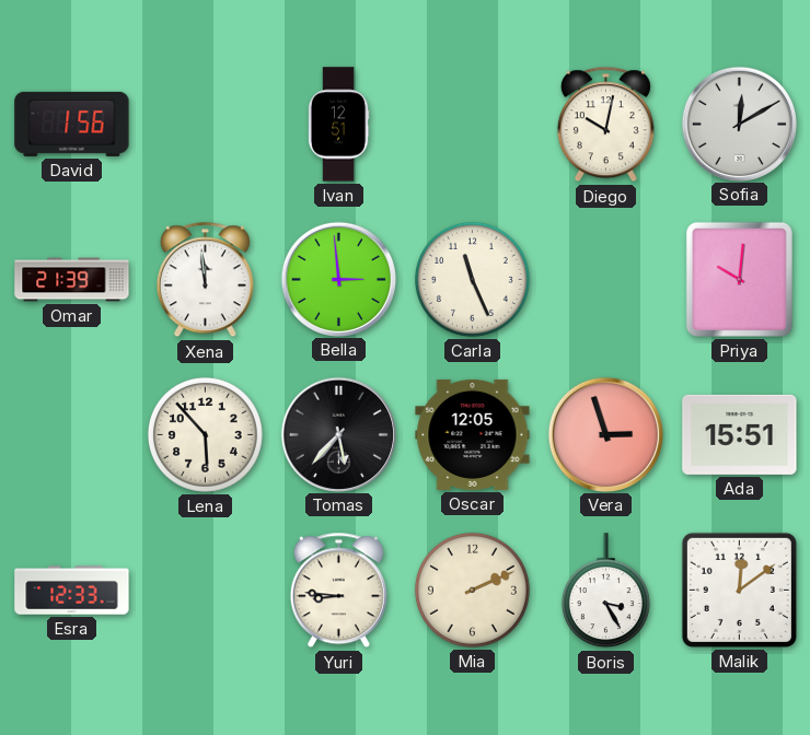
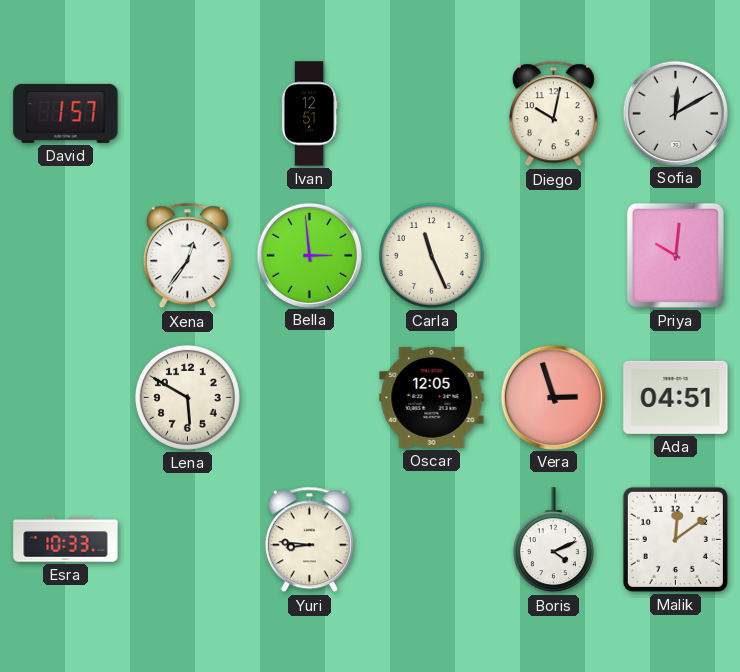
David: 1:56 -> 1:57 (66, 113)
Omar: 21:39 -> none (72, 280)
Xena: 11:59 -> 12:36 (187, 256)
Lena: 5:53 -> 5:50 (187, 397)
Tomas: 5:37 -> none (338, 434)
Ada: 15:51 -> 04:51 (676, 397)
Esra: 12:33 -> 10:33 (66, 540)
Mia: 2:11 -> none (472, 590)
Boris: 3:25 -> 4:11 (553, 540)
